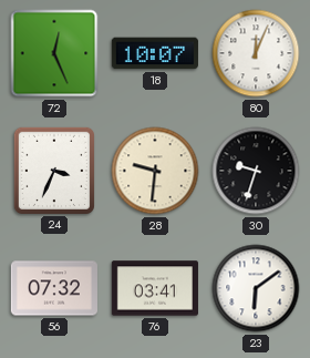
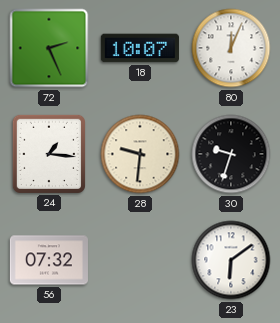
72: 12:26 -> 2:26 (49, 48)
24: 3:34 -> 1:16 (49, 154)
76: 03:41 -> none (155, 288)
